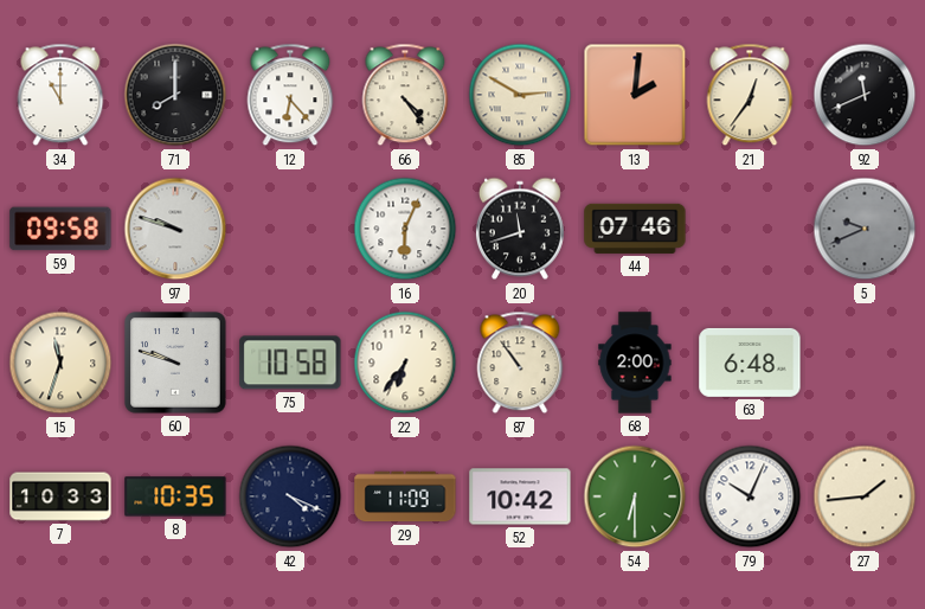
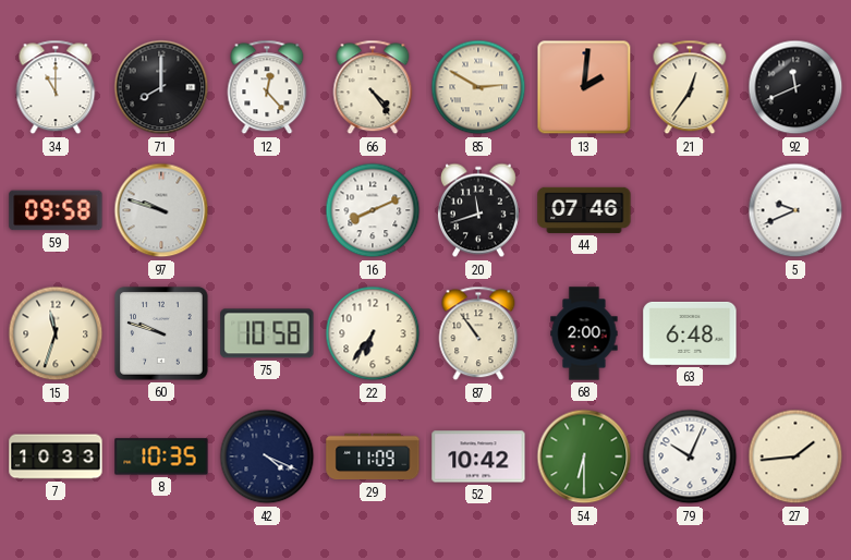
12: 6:23 -> 12:23 (267, 87)
16: 6:04 -> 8:11 (373, 210)
5 dial: grey -> white (795, 210)
